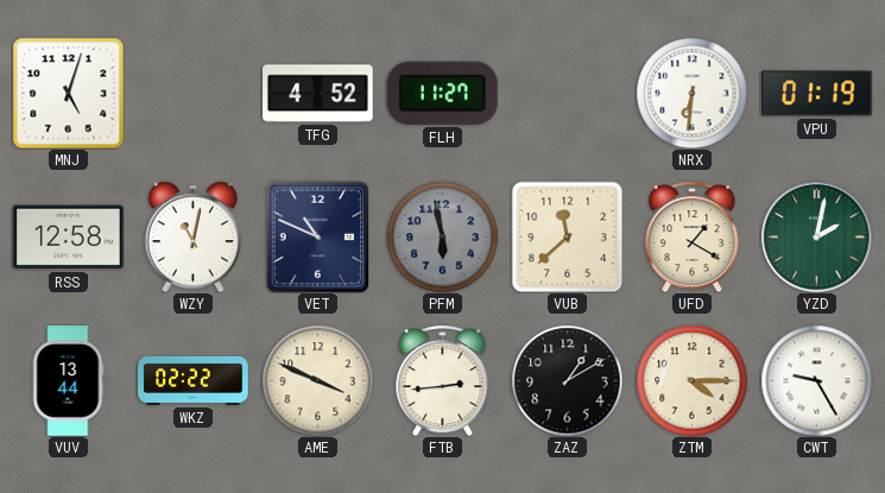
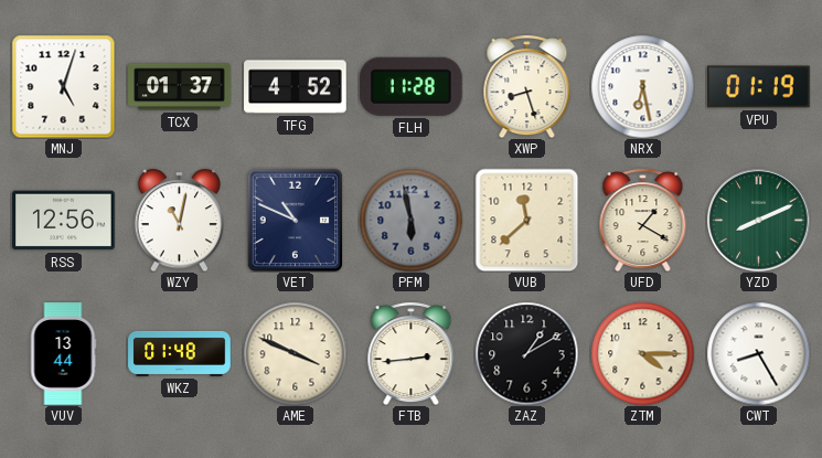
TCX: none -> 01:37 (180, 87)
FLH: 11:27 -> 11:28 (410, 86)
XWP: none -> 8:27 (527, 86)
NRX: 6:31 -> 6:28 (642, 86)
RSS: 12:58 -> 12:56 (64, 221)
YZD: 2:02 -> 8:11 (758, 220)
WKZ: 02:22 -> 01:48 (180, 353)
CWT: 9:25 -> 8:25 (758, 353)
